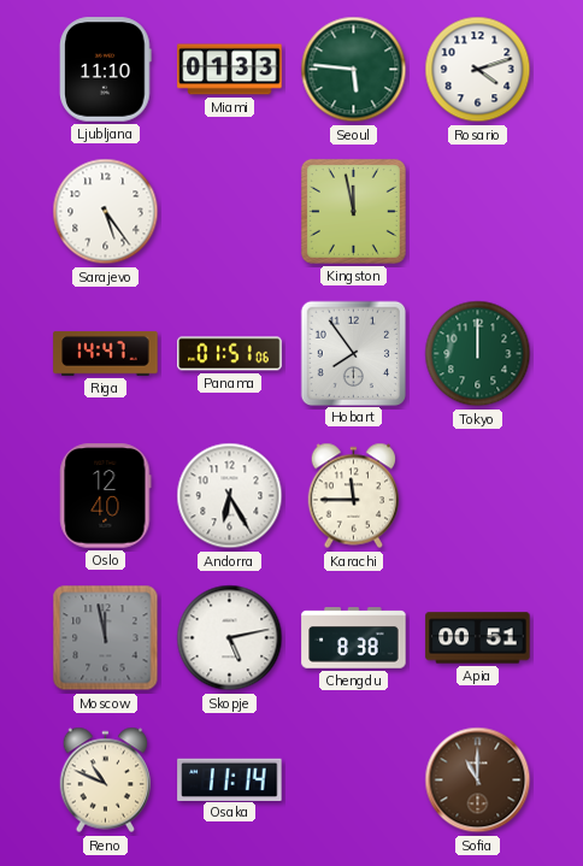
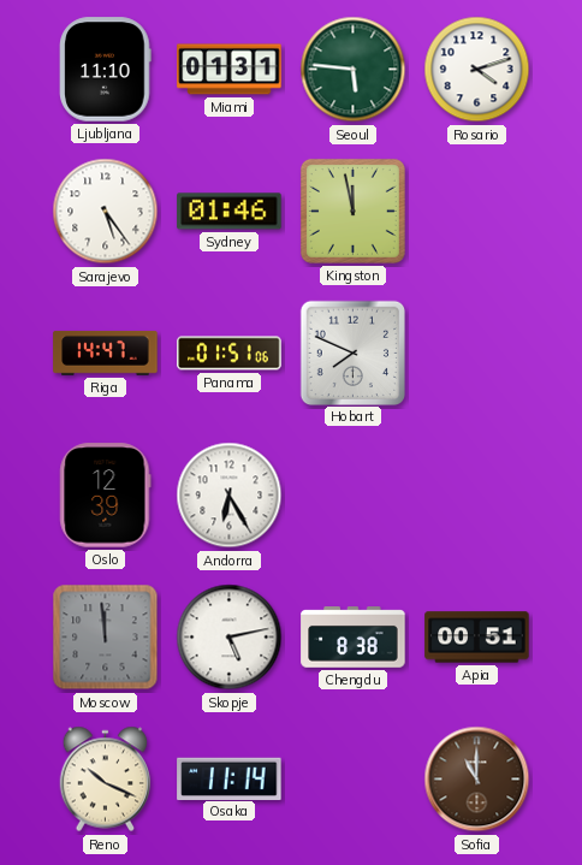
Miami: 01:33 -> 01:31 (230, 70)
Sydney: none -> 01:46 (230, 212)
Hobart: 7:54 -> 7:49 (352, 352)
Tokyo: 12:00 -> none (478, 354)
Oslo: 12:40 -> 12:39 (106, 496)
Karachi: 11:45 -> none (354, 496)
Moscow: 11:58 -> 11:59 (106, 638)
Reno: 10:49 -> 10:19 (106, 780)
